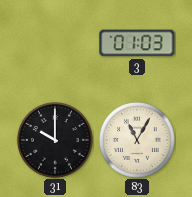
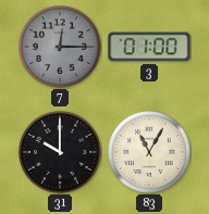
7: none -> 12:15 (60, 47)
3: 01:03 -> 01:00 (149, 47)
